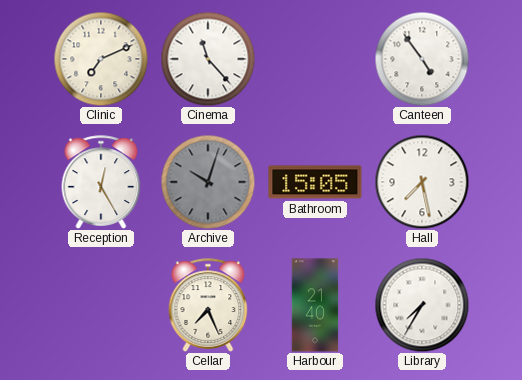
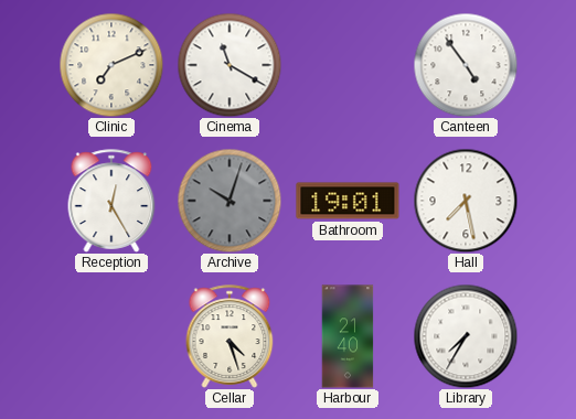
Cinema: 11:23 -> 11:20 (230, 65)
Bathroom: 15:05 -> 19:01 (348, 201)
Cellar: 7:26 -> 4:27 (230, 336)
